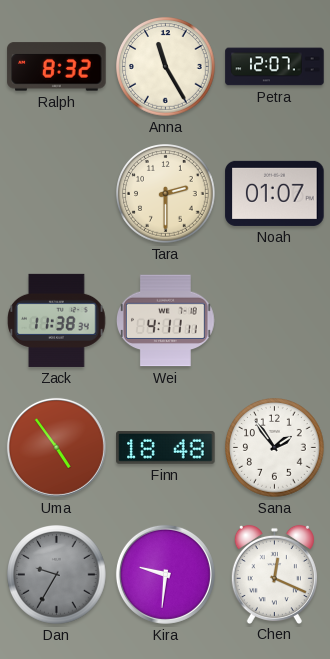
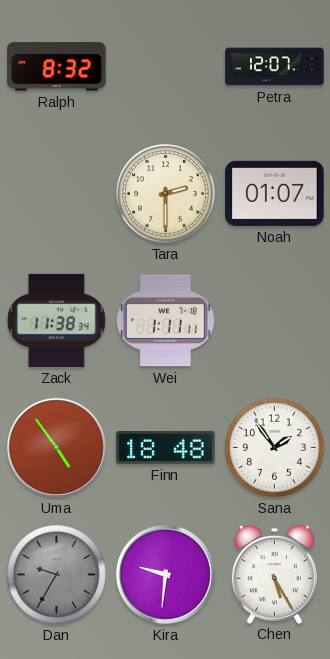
Anna: 11:25 -> none (166, 67)
Wei: 4:11 -> 1:11 (166, 321)
Chen: 12:19 -> 5:25 (274, 574)
